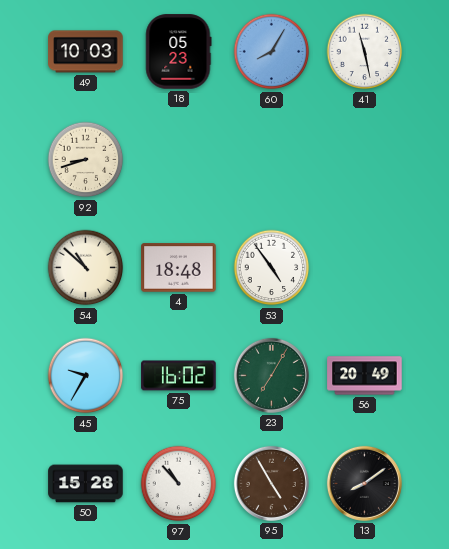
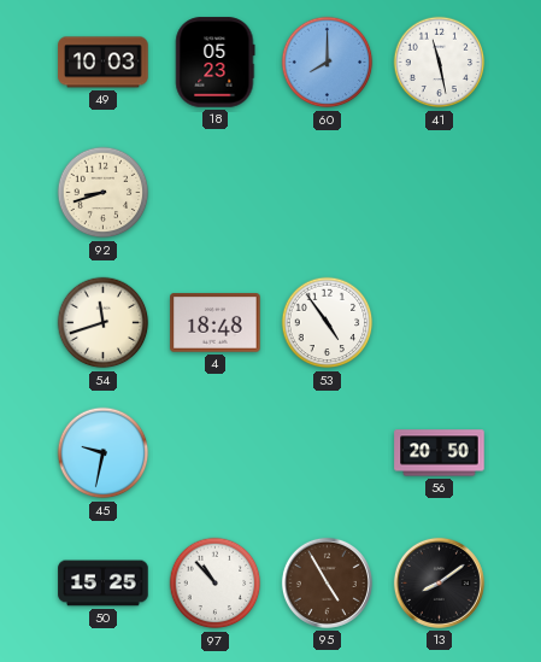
60: 8:05 -> 8:00 (328, 63)
54: 10:52 -> 11:42 (104, 323)
45: 9:35 -> 9:32 (104, 453)
75: 16:02 -> none (179, 376)
23: 7:05 -> none (271, 375)
56: 20:49 -> 20:50 (440, 453)
50: 15:28 -> 15:25 (104, 584)
